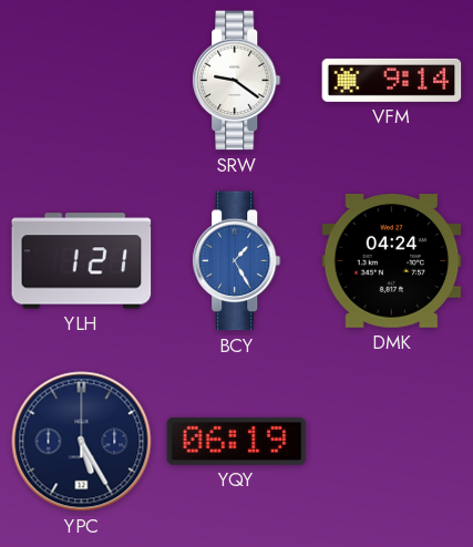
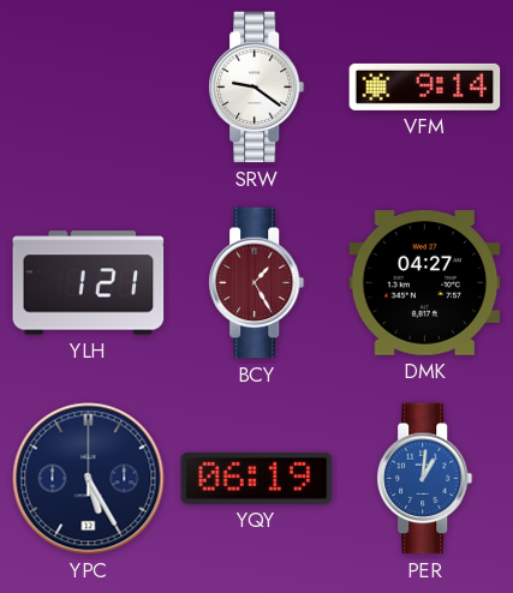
BCY dial: blue -> burgundy (257, 283)
DMK: 04:24 -> 04:27 (425, 283)
PER: none -> 1:01 (425, 479)
